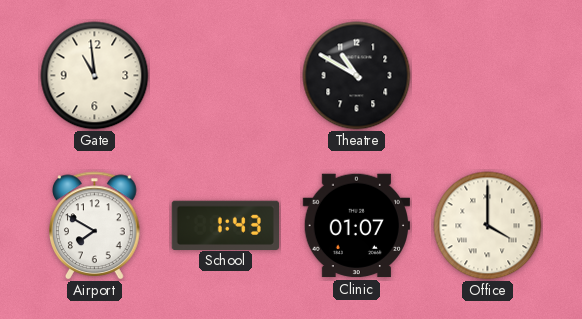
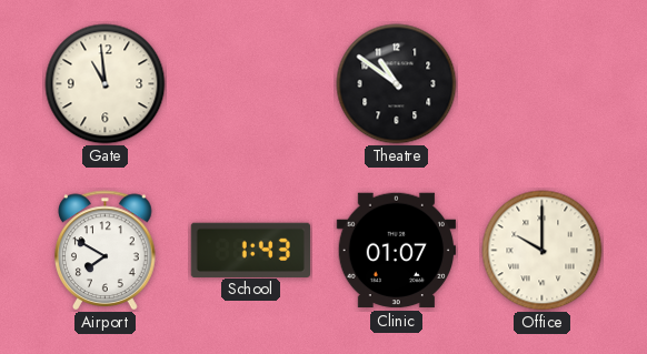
Theatre: 10:50 -> 10:51 (397, 84)
Office: 4:00 -> 10:00 (543, 251)
